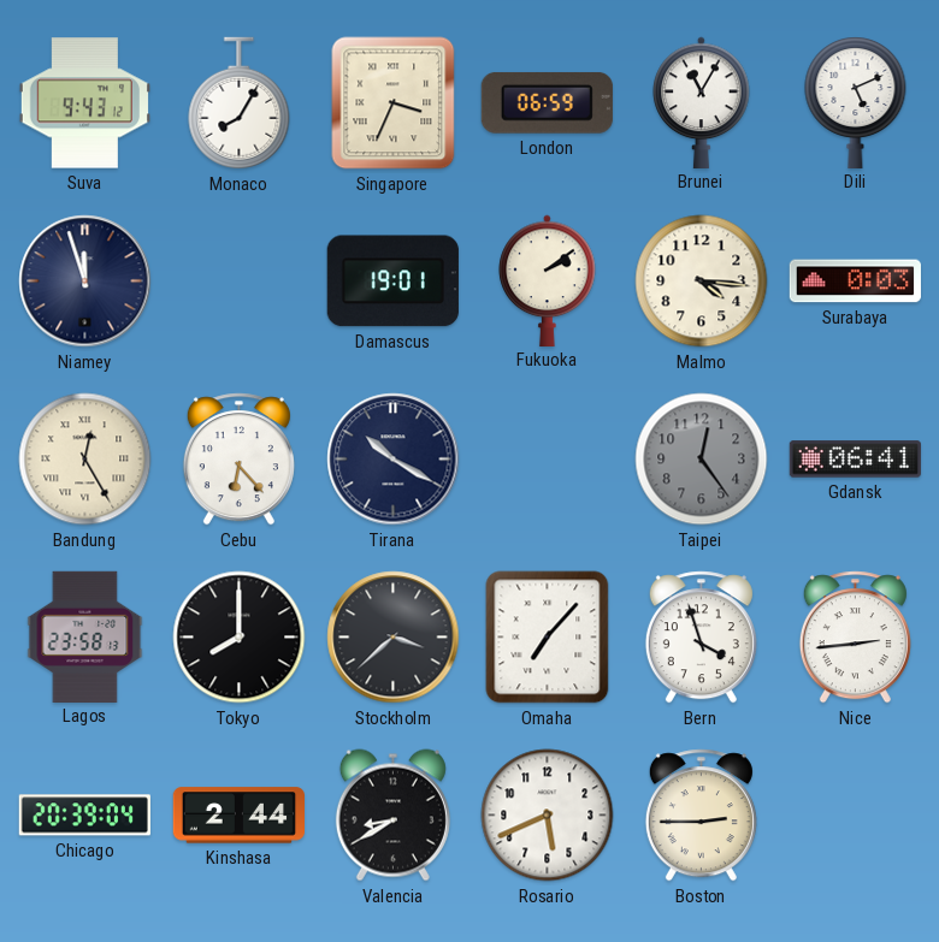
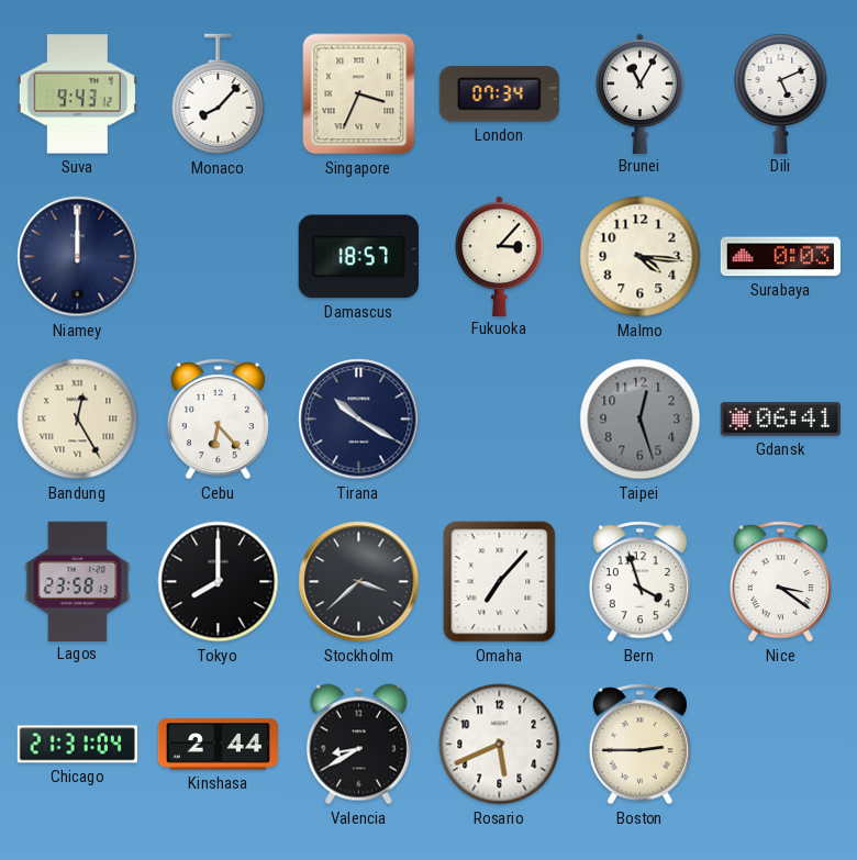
Monaco: 8:05 -> 8:07 (219, 94)
London: 06:59 -> 07:34 (499, 93)
Niamey: 11:57 -> 12:00 (78, 257)
Damascus: 19:01 -> 18:57 (358, 257)
Fukuoka: 2:09 -> 3:07 (500, 256)
Taipei: 12:24 -> 12:27 (641, 420)
Nice: 2:44 -> 3:21 (780, 582)
Chicago: 20:39 -> 21:31 (77, 745)
